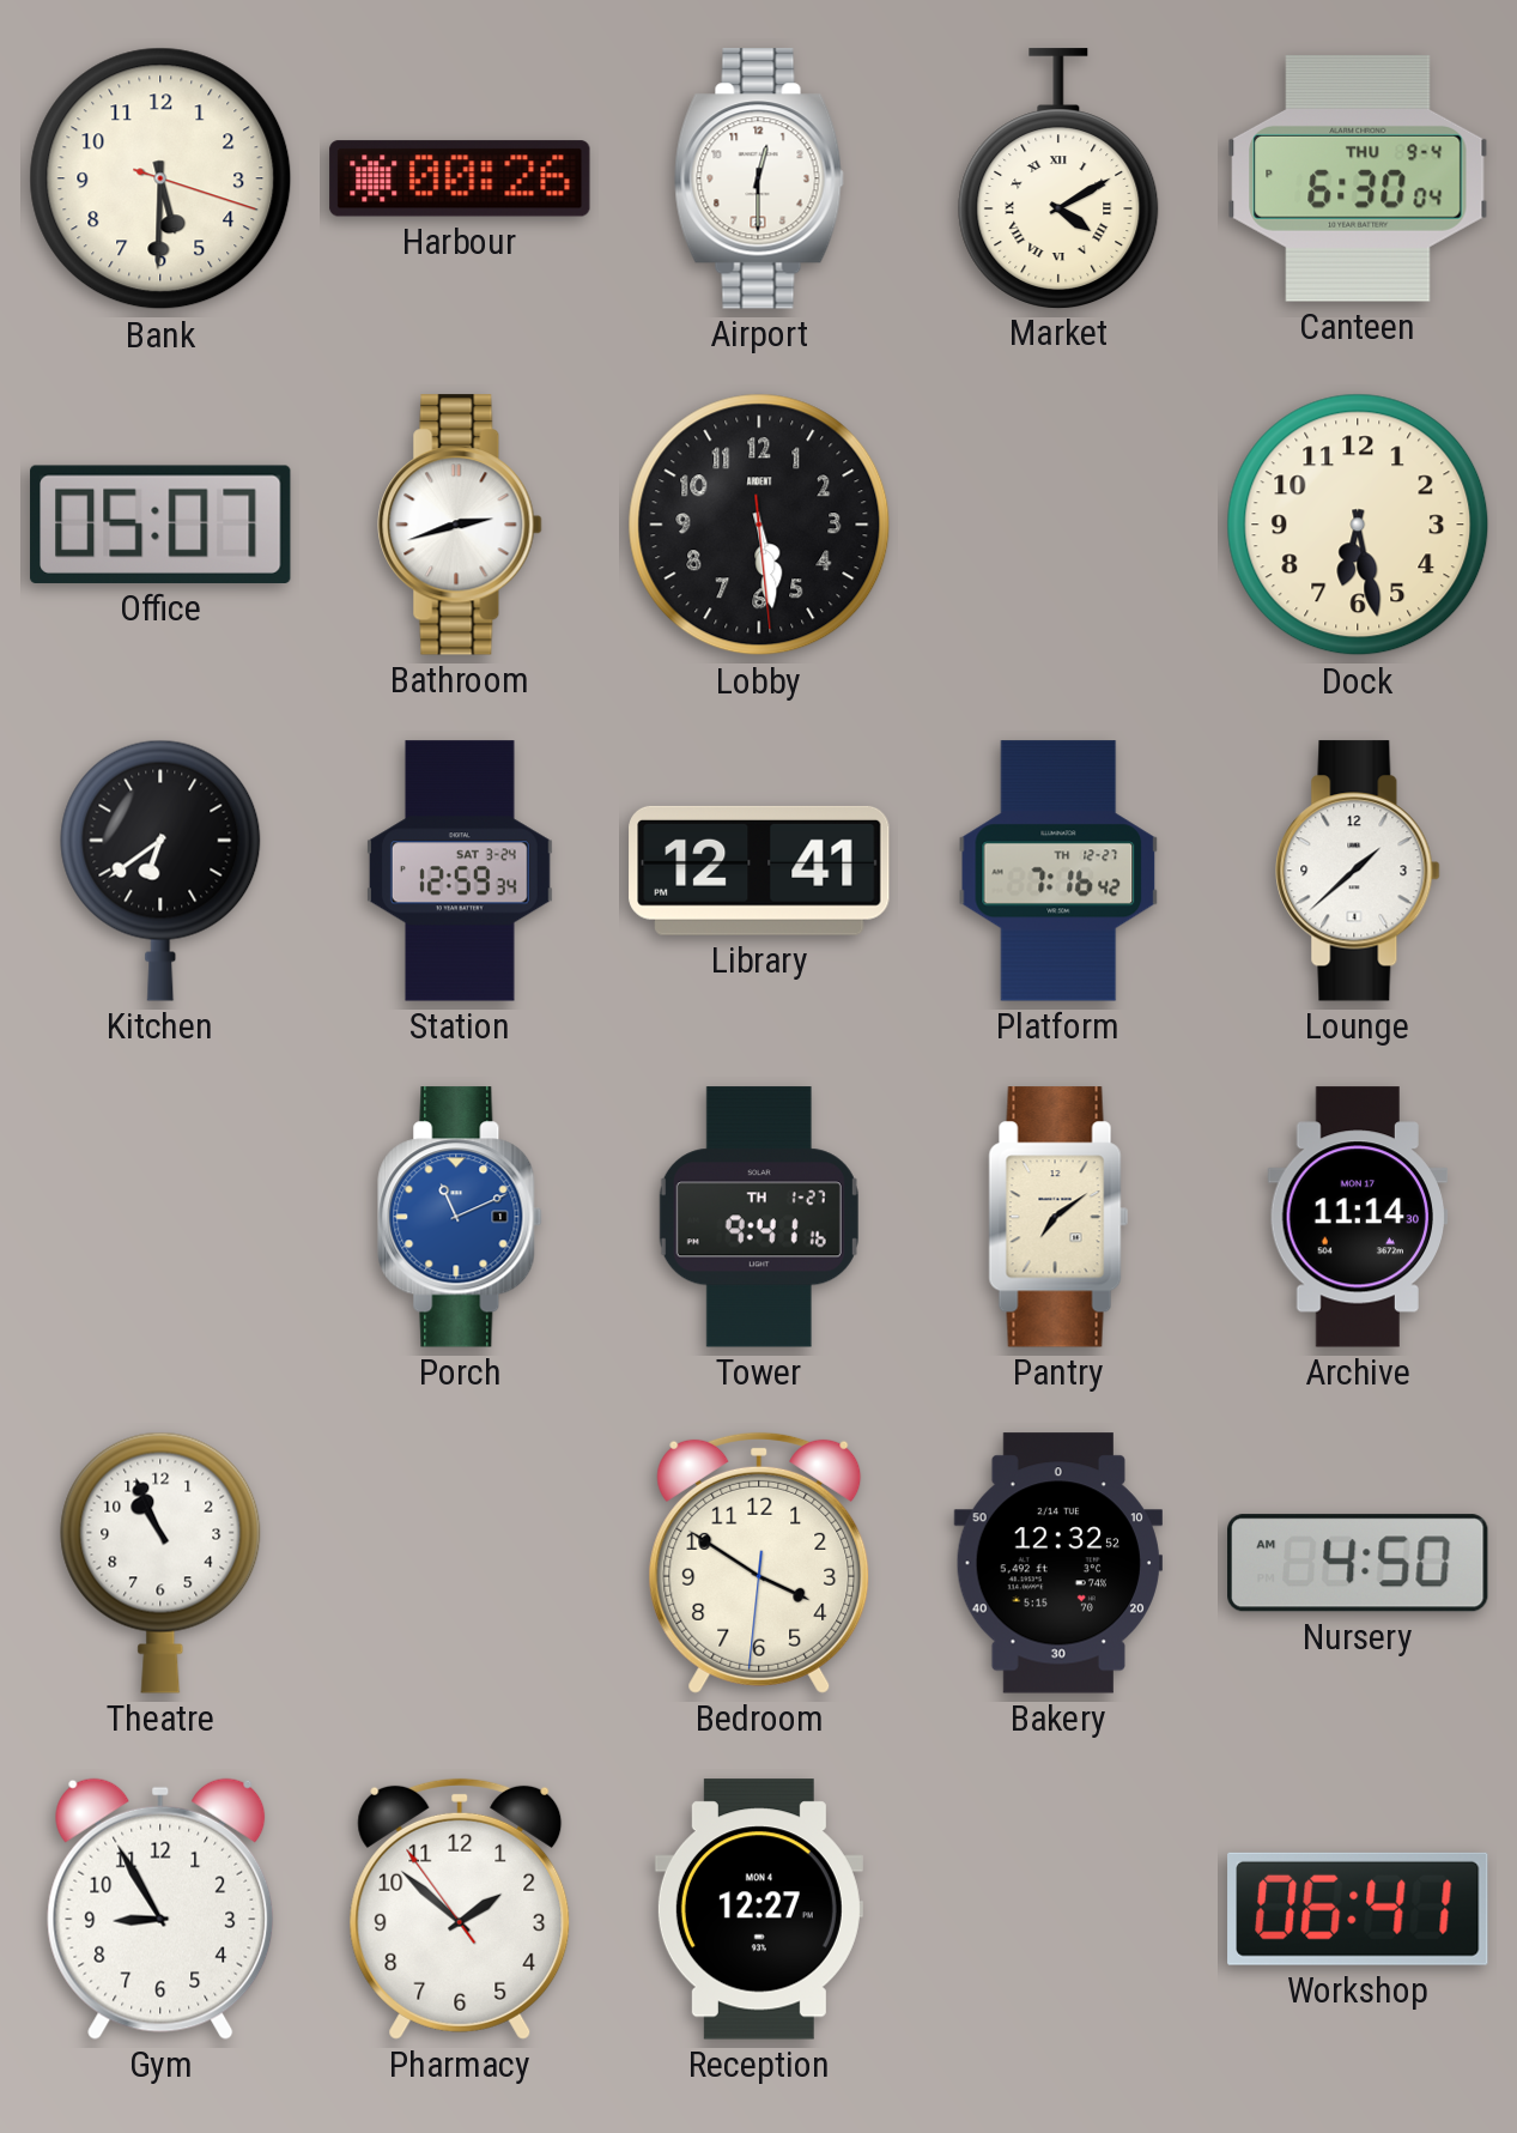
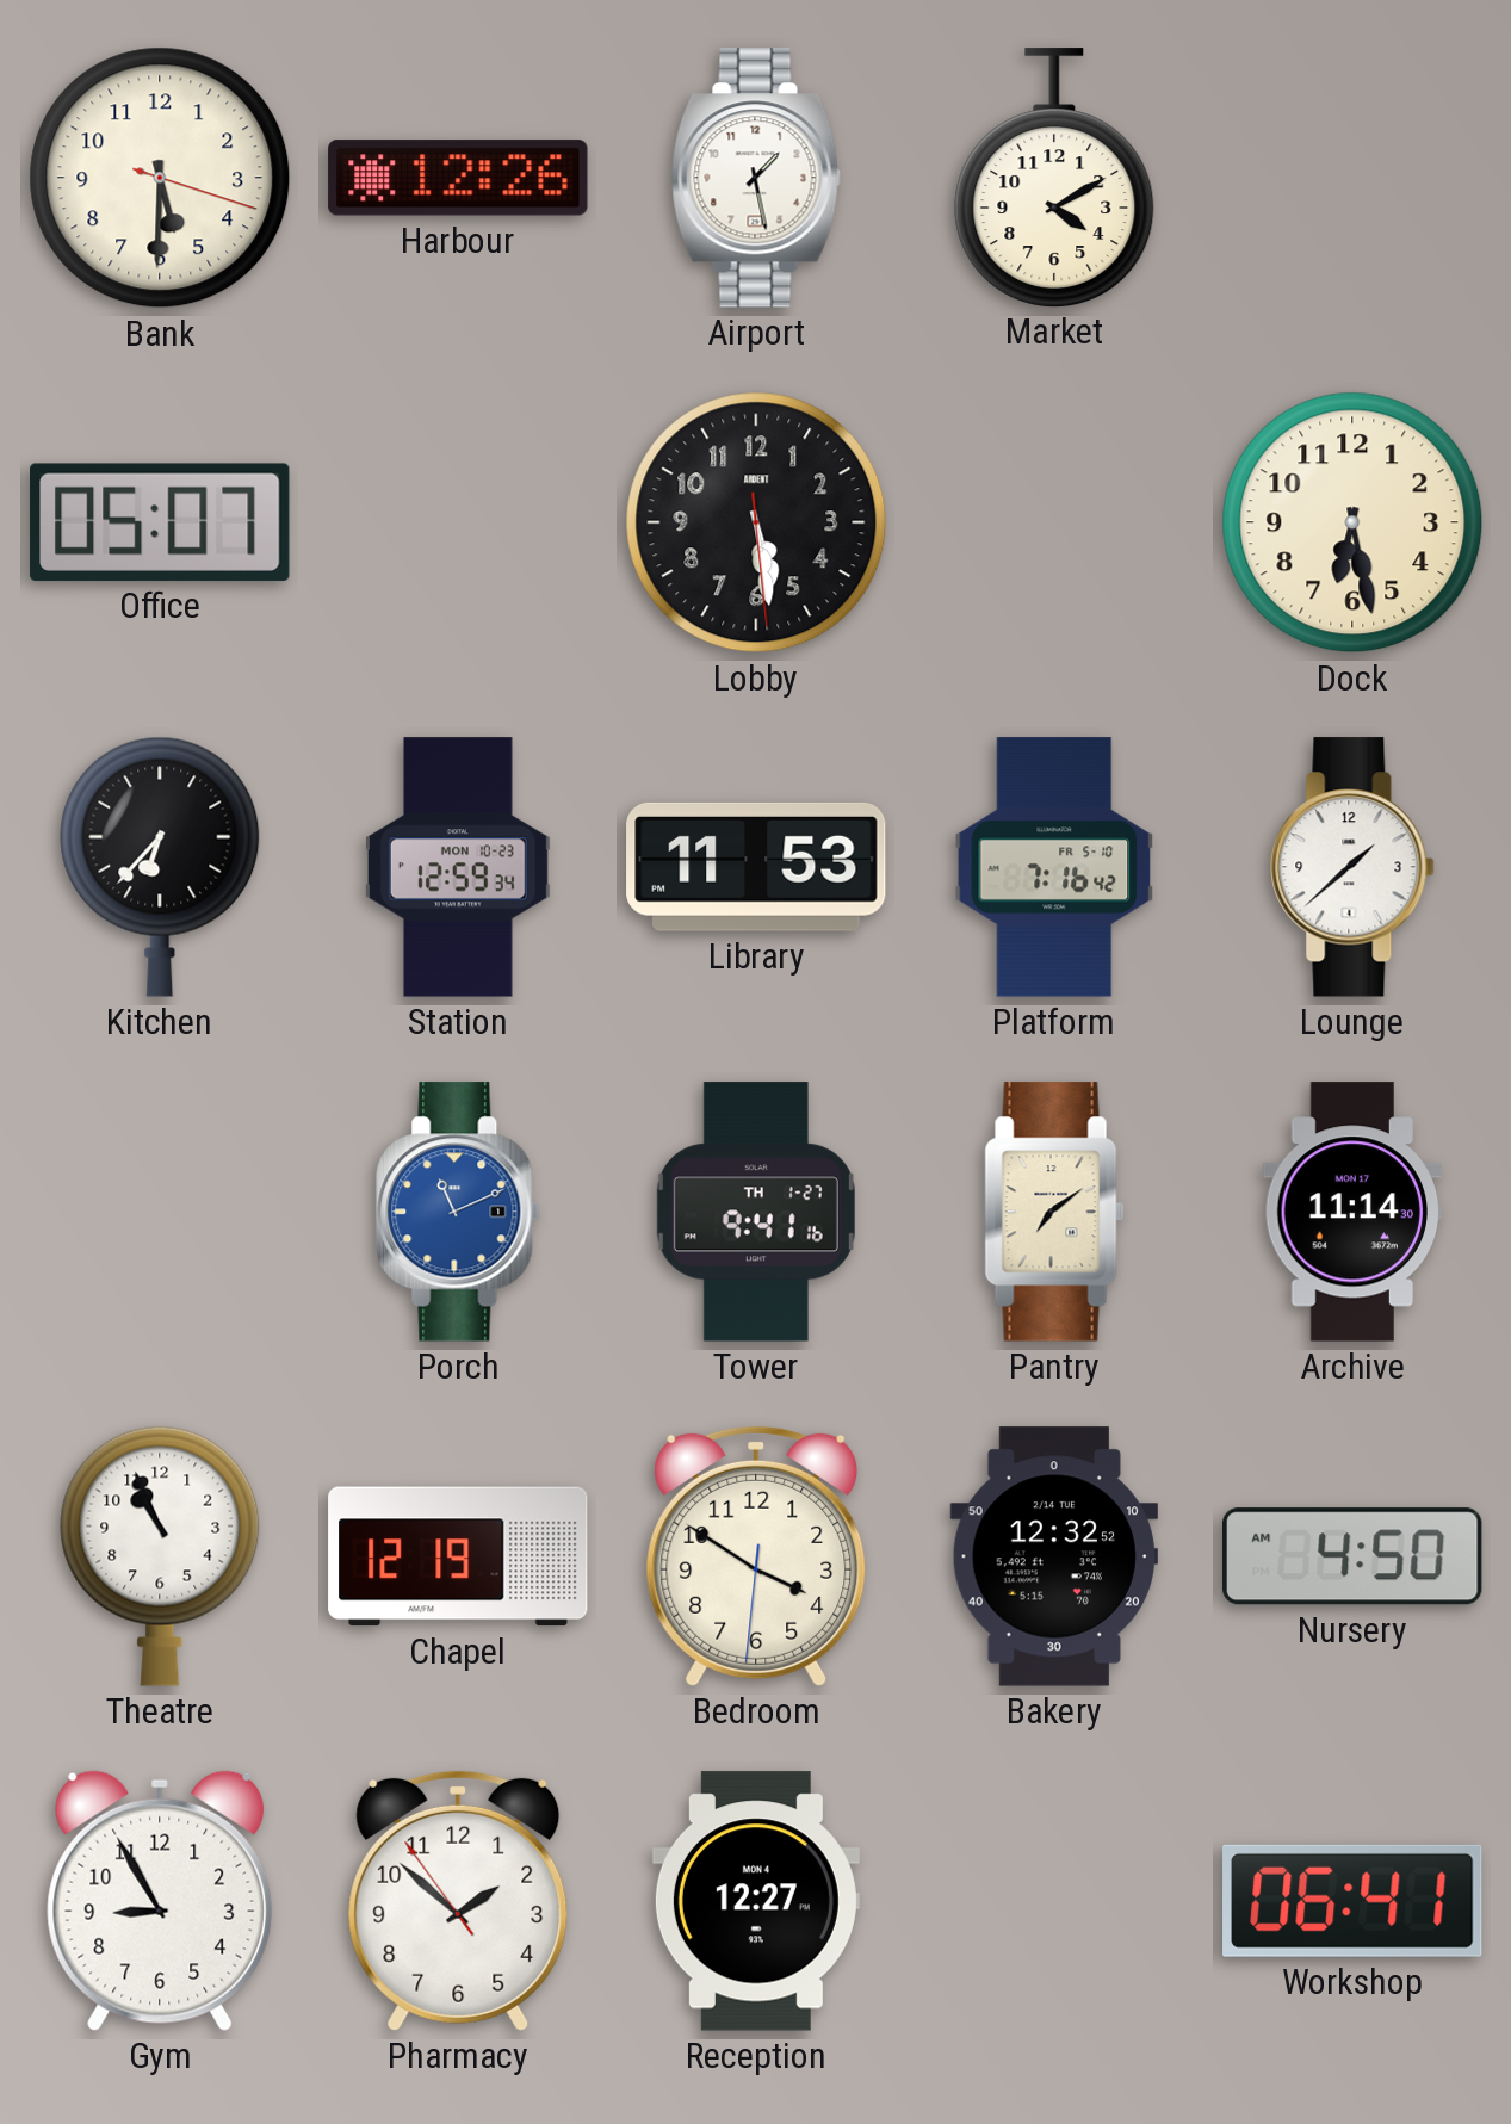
Harbour: 00:26 -> 12:26 (458, 178)
Airport: 12:30 -> 1:28 (756, 178)
Market numerals: Roman -> Arabic (1054, 178)
Canteen: 6:30 -> none (1358, 180)
Bathroom: 2:42 -> none (460, 525)
Kitchen: 6:39 -> 6:37 (160, 867)
Station date: SAT 3-24 -> MON 10-23 (458, 867)
Library: 12:41 -> 11:53 (756, 867)
Platform date: TH 12-27 -> FR 5-10 (1054, 867)
Chapel: none -> 12:19 (458, 1556)
